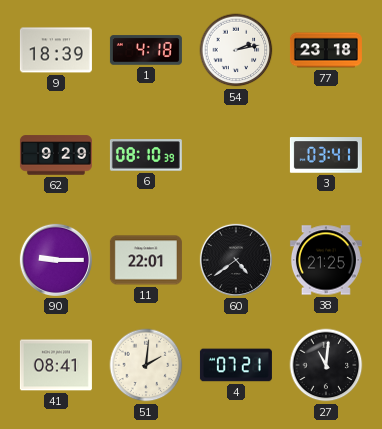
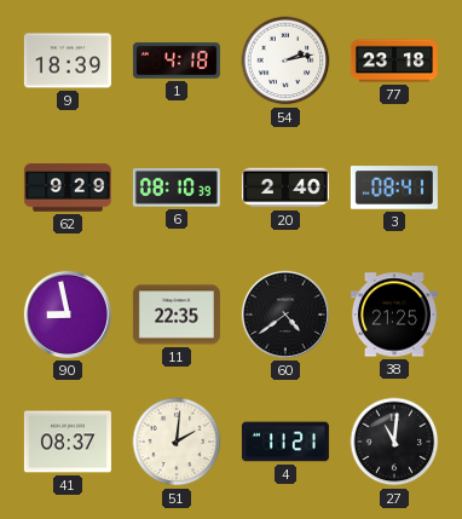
20: none -> 2:40 (285, 188)
3: 03:41 -> 08:41 (394, 188)
90: 9:15 -> 8:58 (68, 315)
11: 22:01 -> 22:35 (177, 315)
41: 08:41 -> 08:37 (68, 442)
4: 07:21 -> 11:21 (285, 442)
